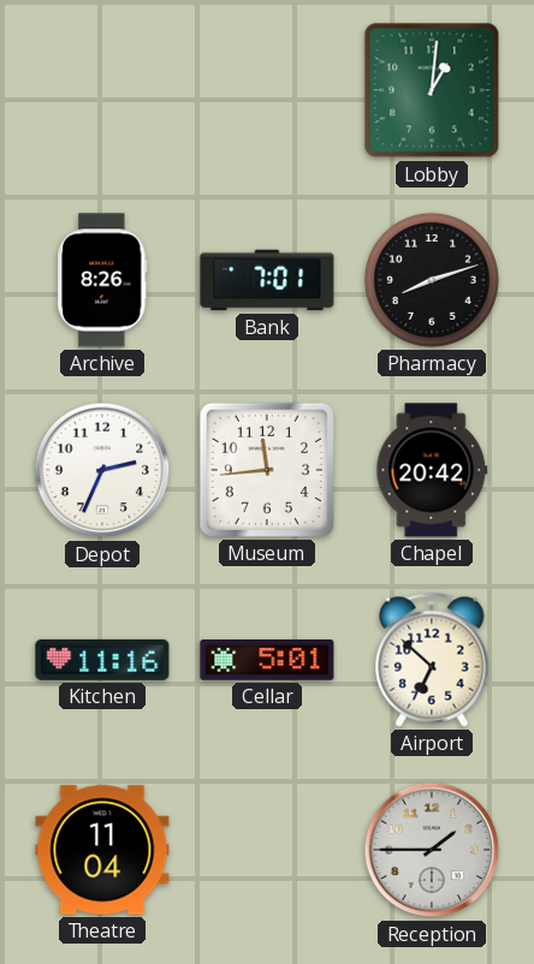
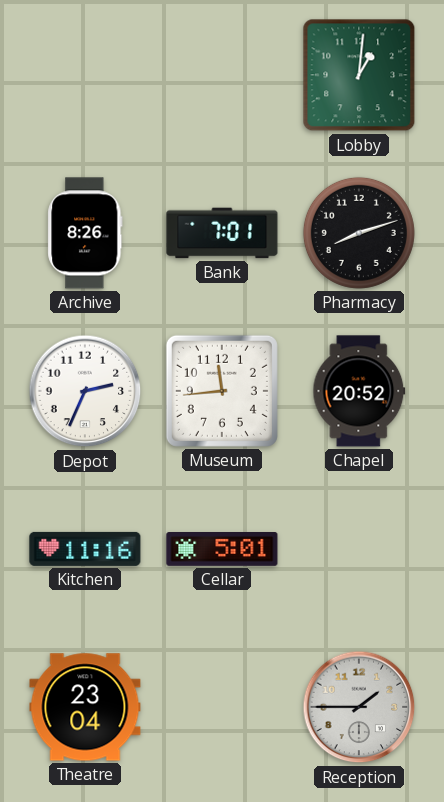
Chapel: 20:42 -> 20:52 (359, 391)
Airport: 6:52 -> none (432, 660)
Theatre: 11:04 -> 23:04 (85, 707)
